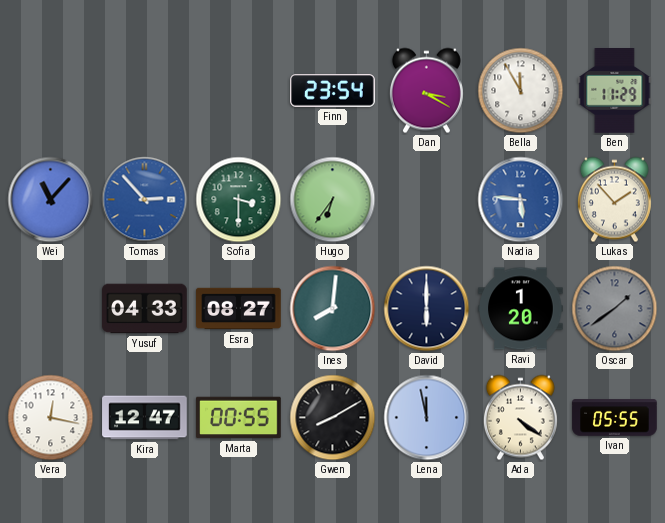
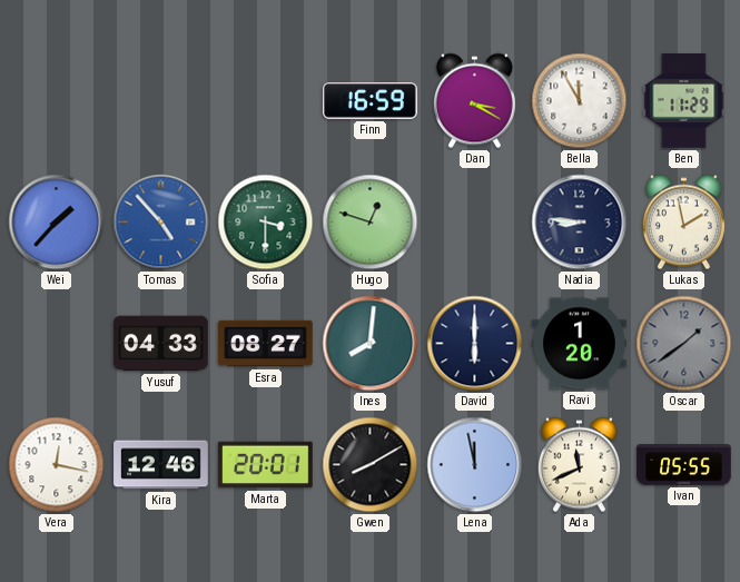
Finn: 23:54 -> 16:59 (371, 101)
Wei: 11:07 -> 1:37 (57, 223)
Tomas: 2:53 -> 4:53 (161, 223)
Hugo: 6:36 -> 12:48 (371, 223)
Nadia: 5:46 -> 8:46 (580, 223)
Nadia dial: blue -> navy (580, 223)
Lukas: 1:53 -> 1:58 (683, 223)
Kira: 12:47 -> 12:46 (161, 465)
Marta: 00:55 -> 20:01 (266, 465)
Ada: 4:21 -> 11:41 (579, 465)
